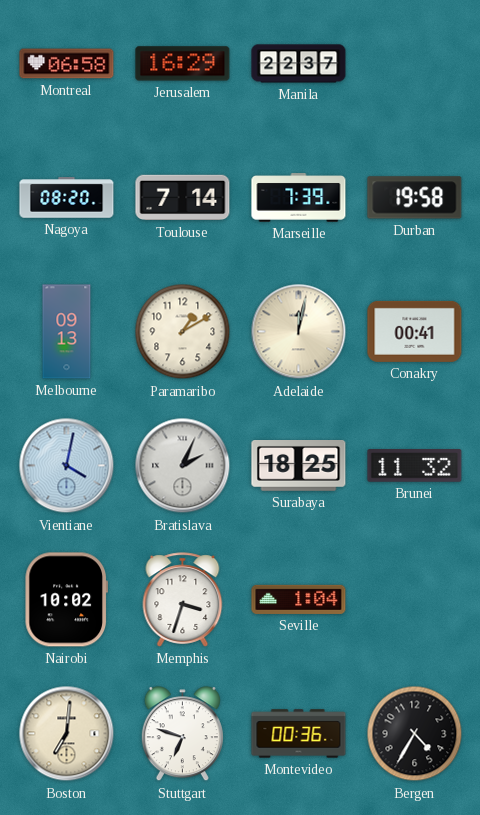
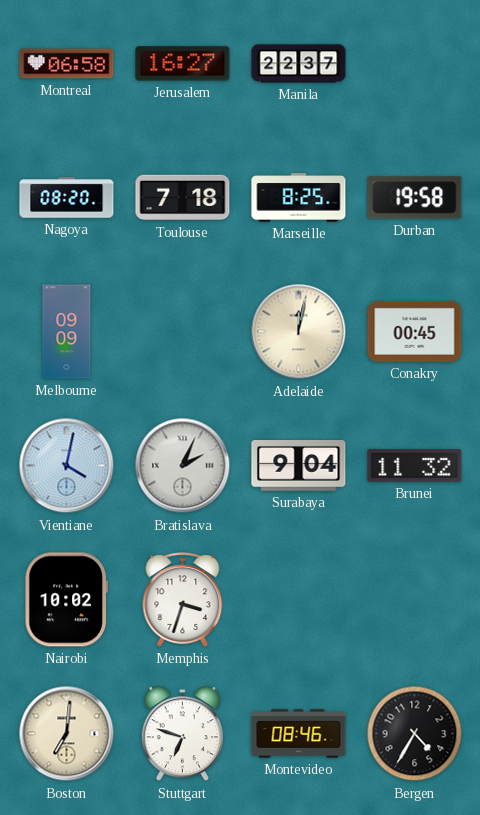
Jerusalem: 16:29 -> 16:27 (183, 64)
Toulouse: 7:14 -> 7:18 (183, 198)
Marseille: 7:39 -> 8:25 (299, 198)
Melbourne: 09:13 -> 09:09 (67, 332)
Paramaribo: 1:10 -> none (183, 332)
Conakry: 00:41 -> 00:45 (415, 331)
Surabaya: 18:25 -> 9:04 (299, 466)
Seville: 1:04 -> none (299, 599)
Montevideo: 00:36 -> 08:46 (299, 734)
